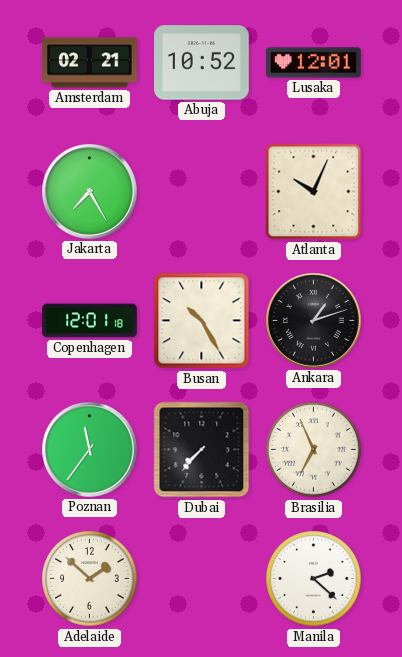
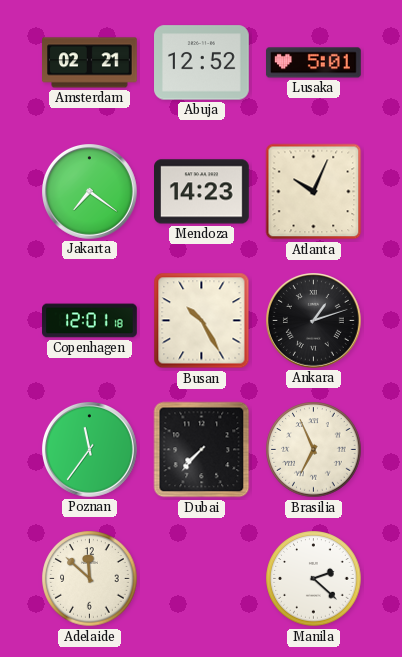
Abuja: 10:52 -> 12:52 (202, 63)
Lusaka: 12:01 -> 5:01 (314, 63)
Jakarta: 7:25 -> 7:21 (90, 192)
Mendoza: none -> 14:23 (202, 192)
Adelaide: 1:52 -> 11:52 (90, 579)
